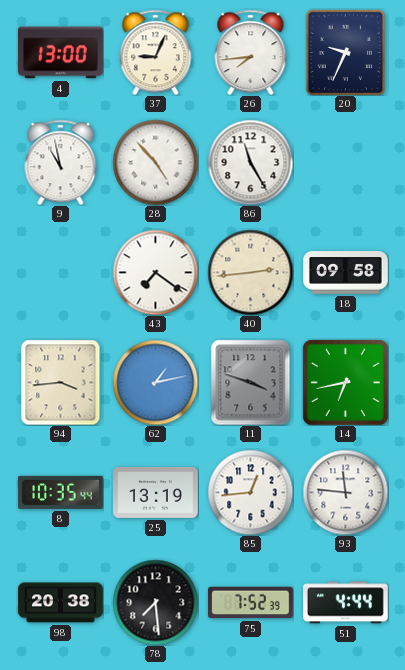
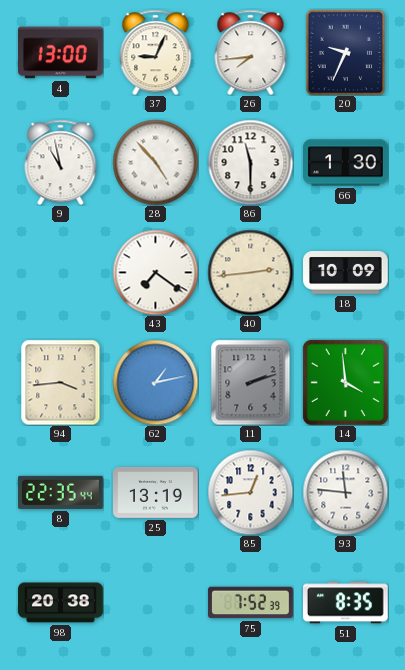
86: 11:25 -> 11:30 (250, 162)
66: none -> 1:30 (346, 163)
18: 09:58 -> 10:09 (346, 273)
11: 3:48 -> 2:12 (251, 382)
14: 6:43 -> 3:59 (345, 382)
8: 10:35 -> 22:35 (61, 492)
78: 7:29 -> none (155, 602)
51: 4:44 -> 8:35 (346, 603)
